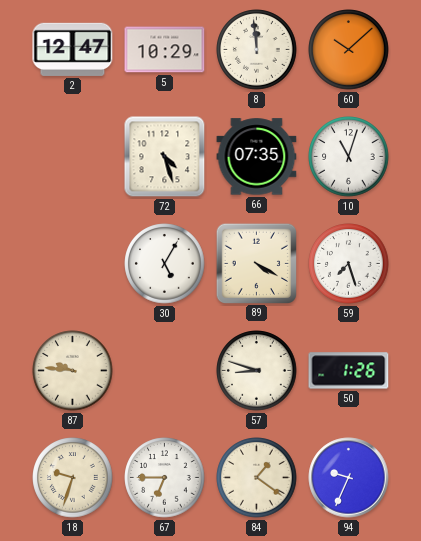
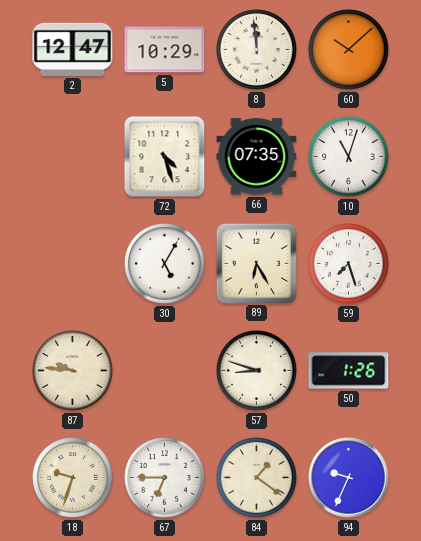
89: 4:20 -> 6:25 (256, 263)
